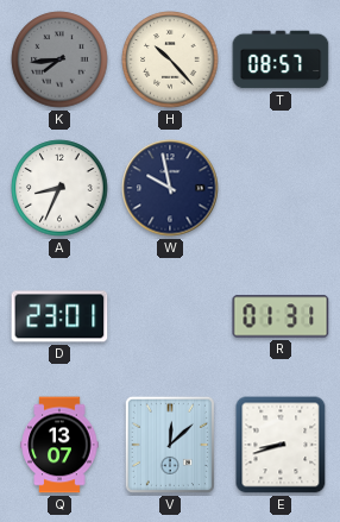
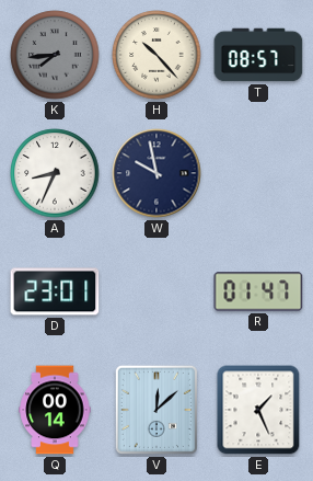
R: 01:31 -> 01:47 (258, 291)
Q: 13:07 -> 00:14 (55, 410)
E: 8:42 -> 1:26 (258, 410)
